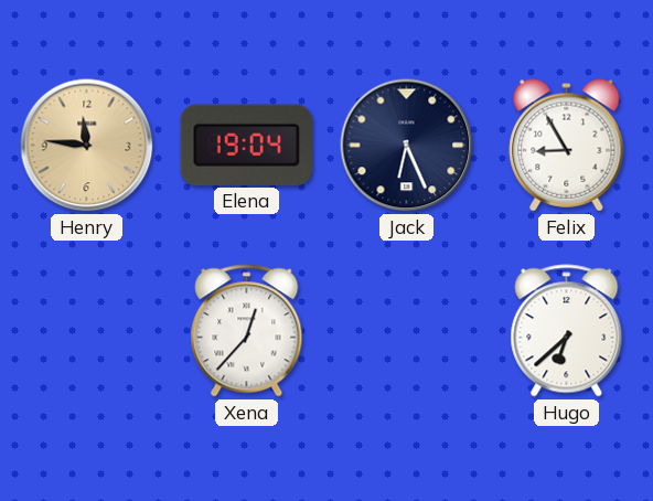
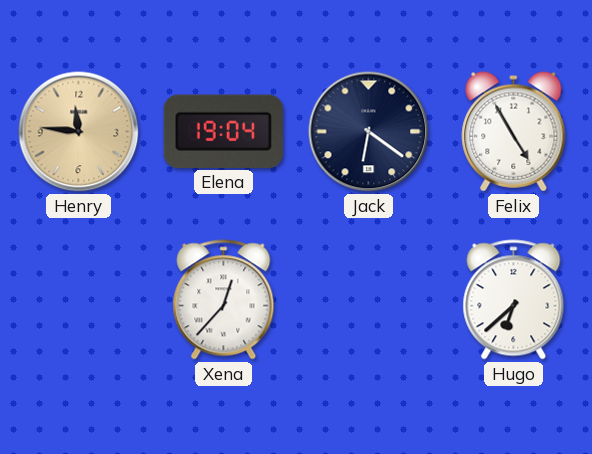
Jack: 6:26 -> 6:21 (369, 132)
Felix: 8:55 -> 4:55 (514, 132)
